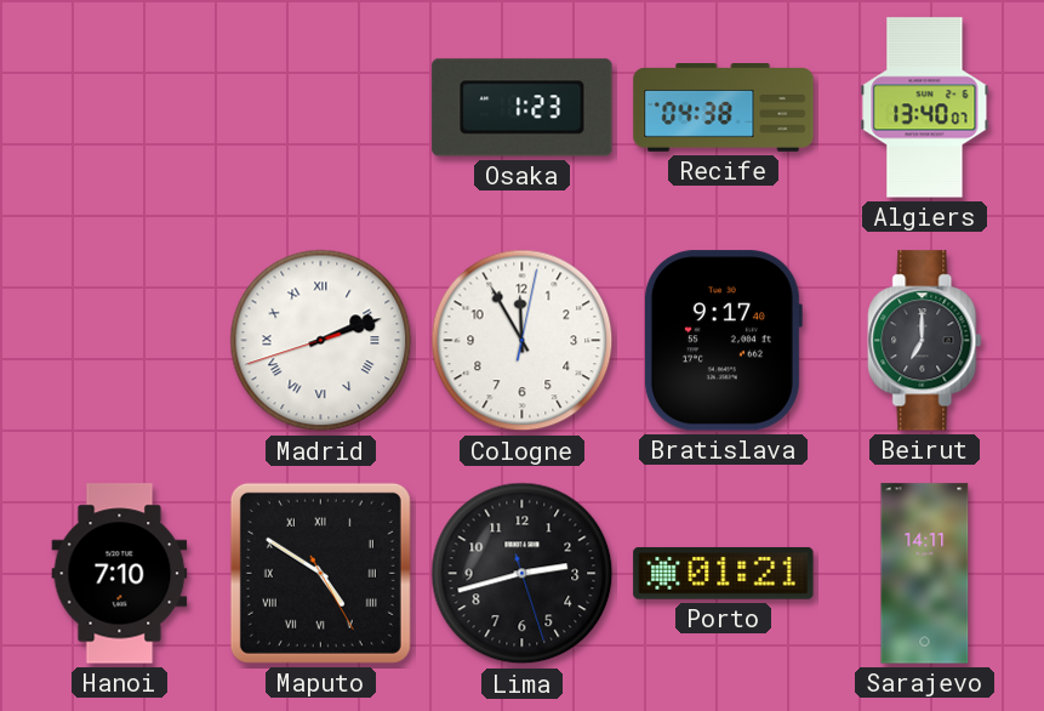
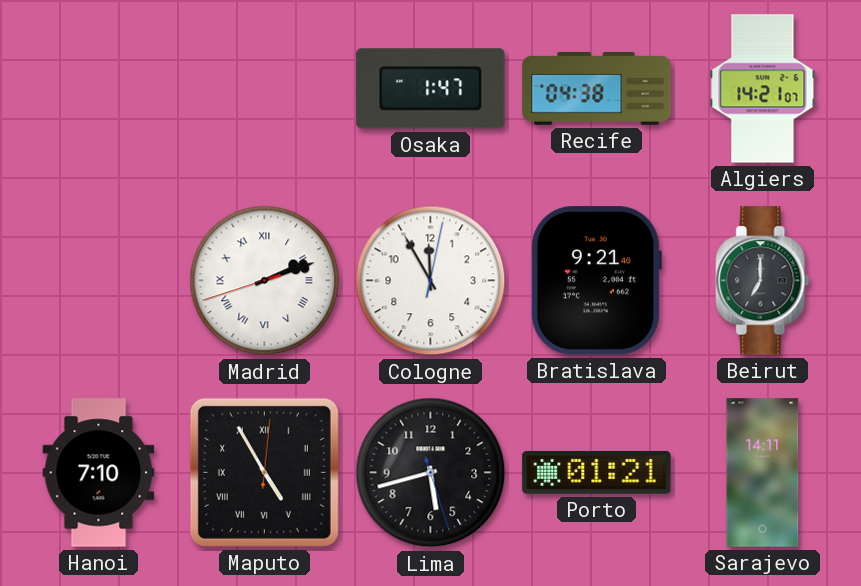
Osaka: 1:23 -> 1:47 (431, 89)
Algiers: 13:40 -> 14:21 (763, 89)
Bratislava: 9:17 -> 9:21 (596, 281)
Maputo: 4:50 -> 4:55 (264, 472)
Lima: 2:42 -> 5:42 (431, 473)
